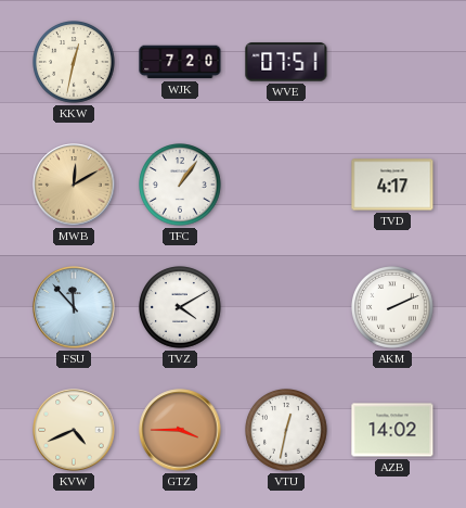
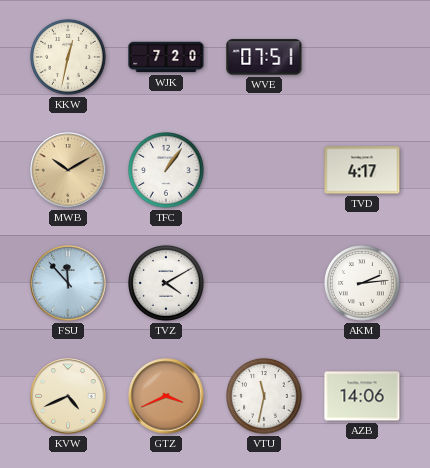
MWB: 12:10 -> 10:10 (68, 170)
AKM: 2:11 -> 2:14 (363, 284)
GTZ: 3:45 -> 3:41 (166, 396)
VTU: 12:32 -> 11:32 (265, 397)
AZB: 14:02 -> 14:06 (362, 396)
